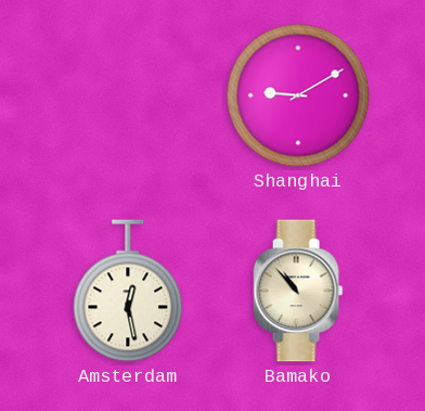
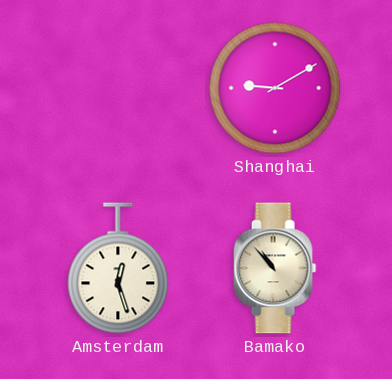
Amsterdam: 12:28 -> 12:27 (118, 268)
